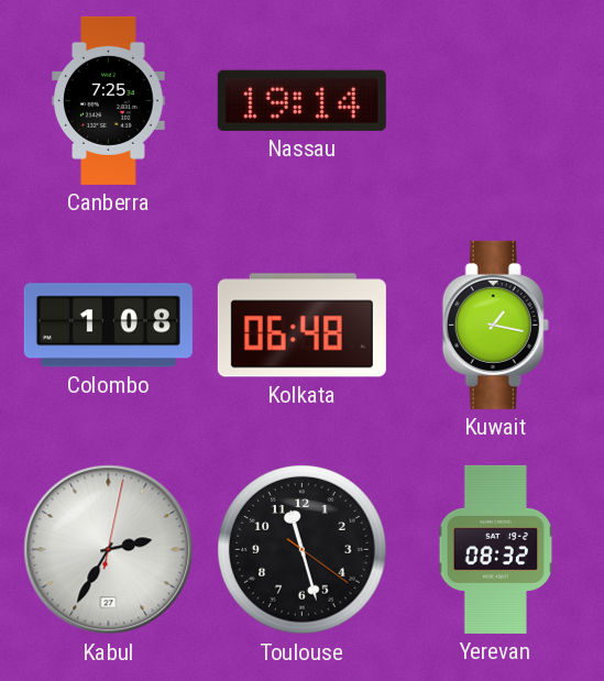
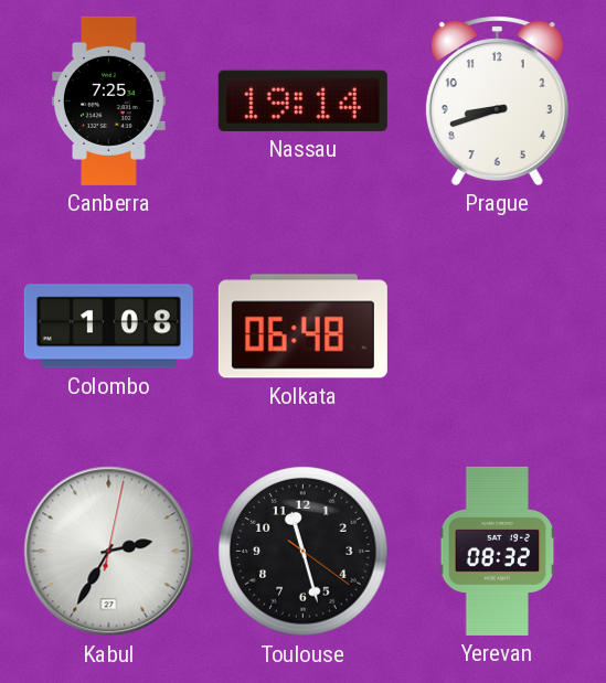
Prague: none -> 8:42 (497, 100)
Kuwait: 1:17 -> none (495, 325)
